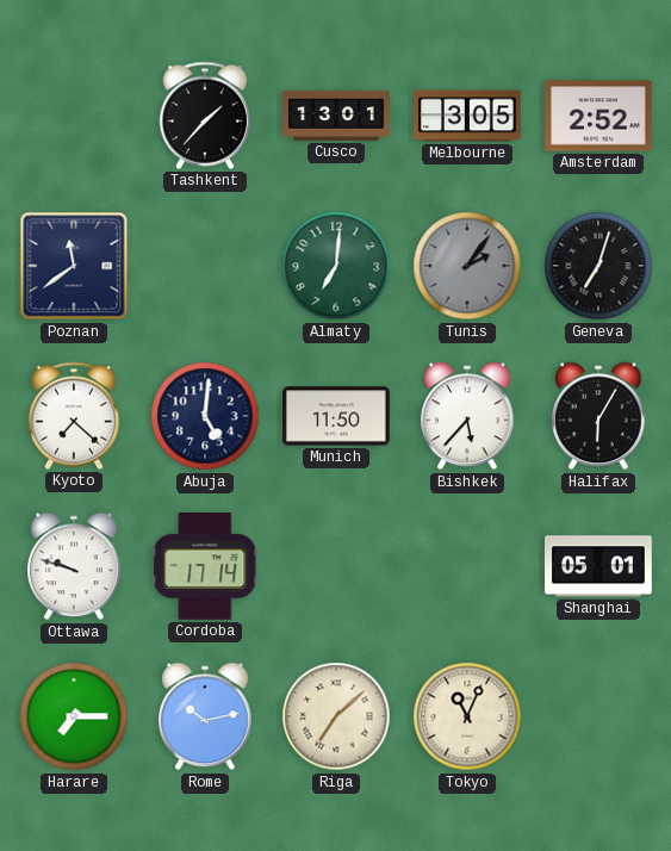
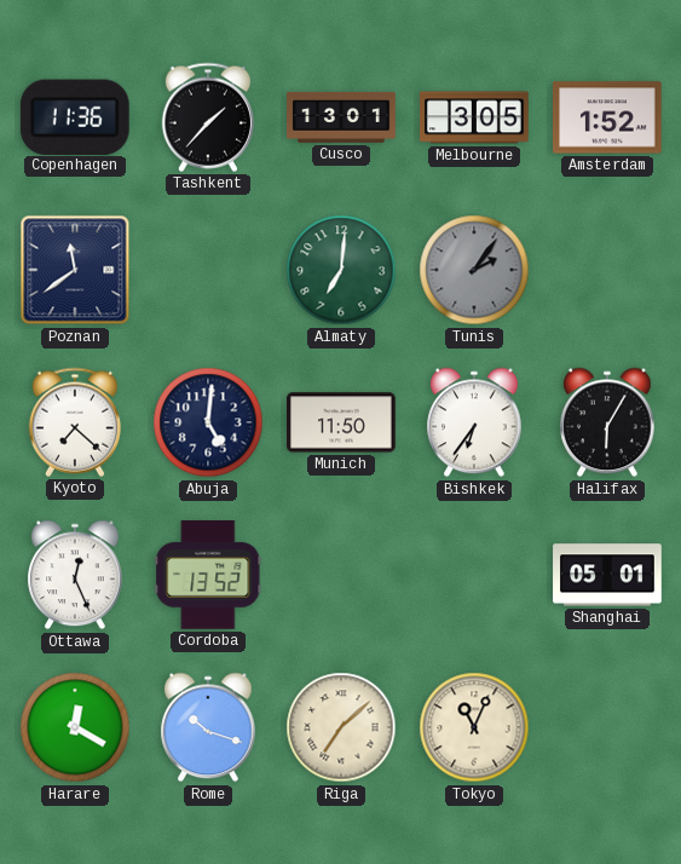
Copenhagen: none -> 11:36 (75, 116)
Amsterdam: 2:52 -> 1:52 (608, 117)
Geneva: 7:03 -> none (598, 266)
Bishkek: 5:37 -> 6:36 (474, 422)
Ottawa: 9:48 -> 12:26 (75, 575)
Cordoba: 17:14 -> 13:52 (208, 576)
Harare: 7:15 -> 12:20 (75, 727)
Rome: 10:13 -> 10:18 (208, 727)
